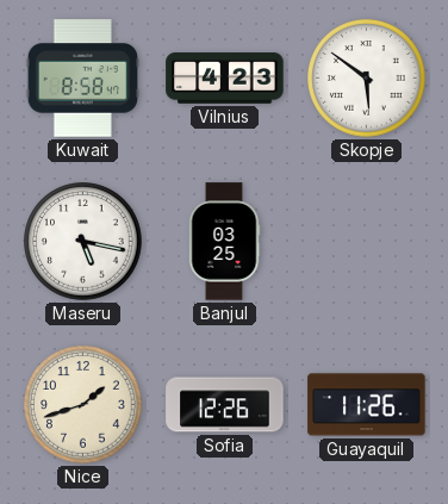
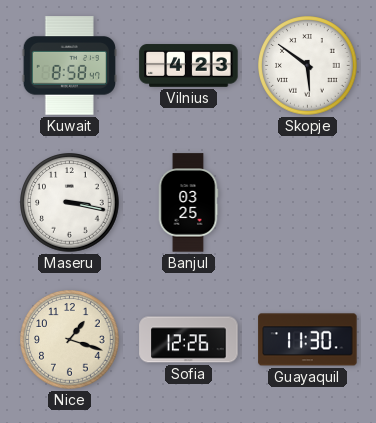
Maseru: 5:17 -> 3:17 (70, 203)
Nice: 1:42 -> 1:18 (70, 340)
Guayaquil: 11:26 -> 11:30 (308, 340)
